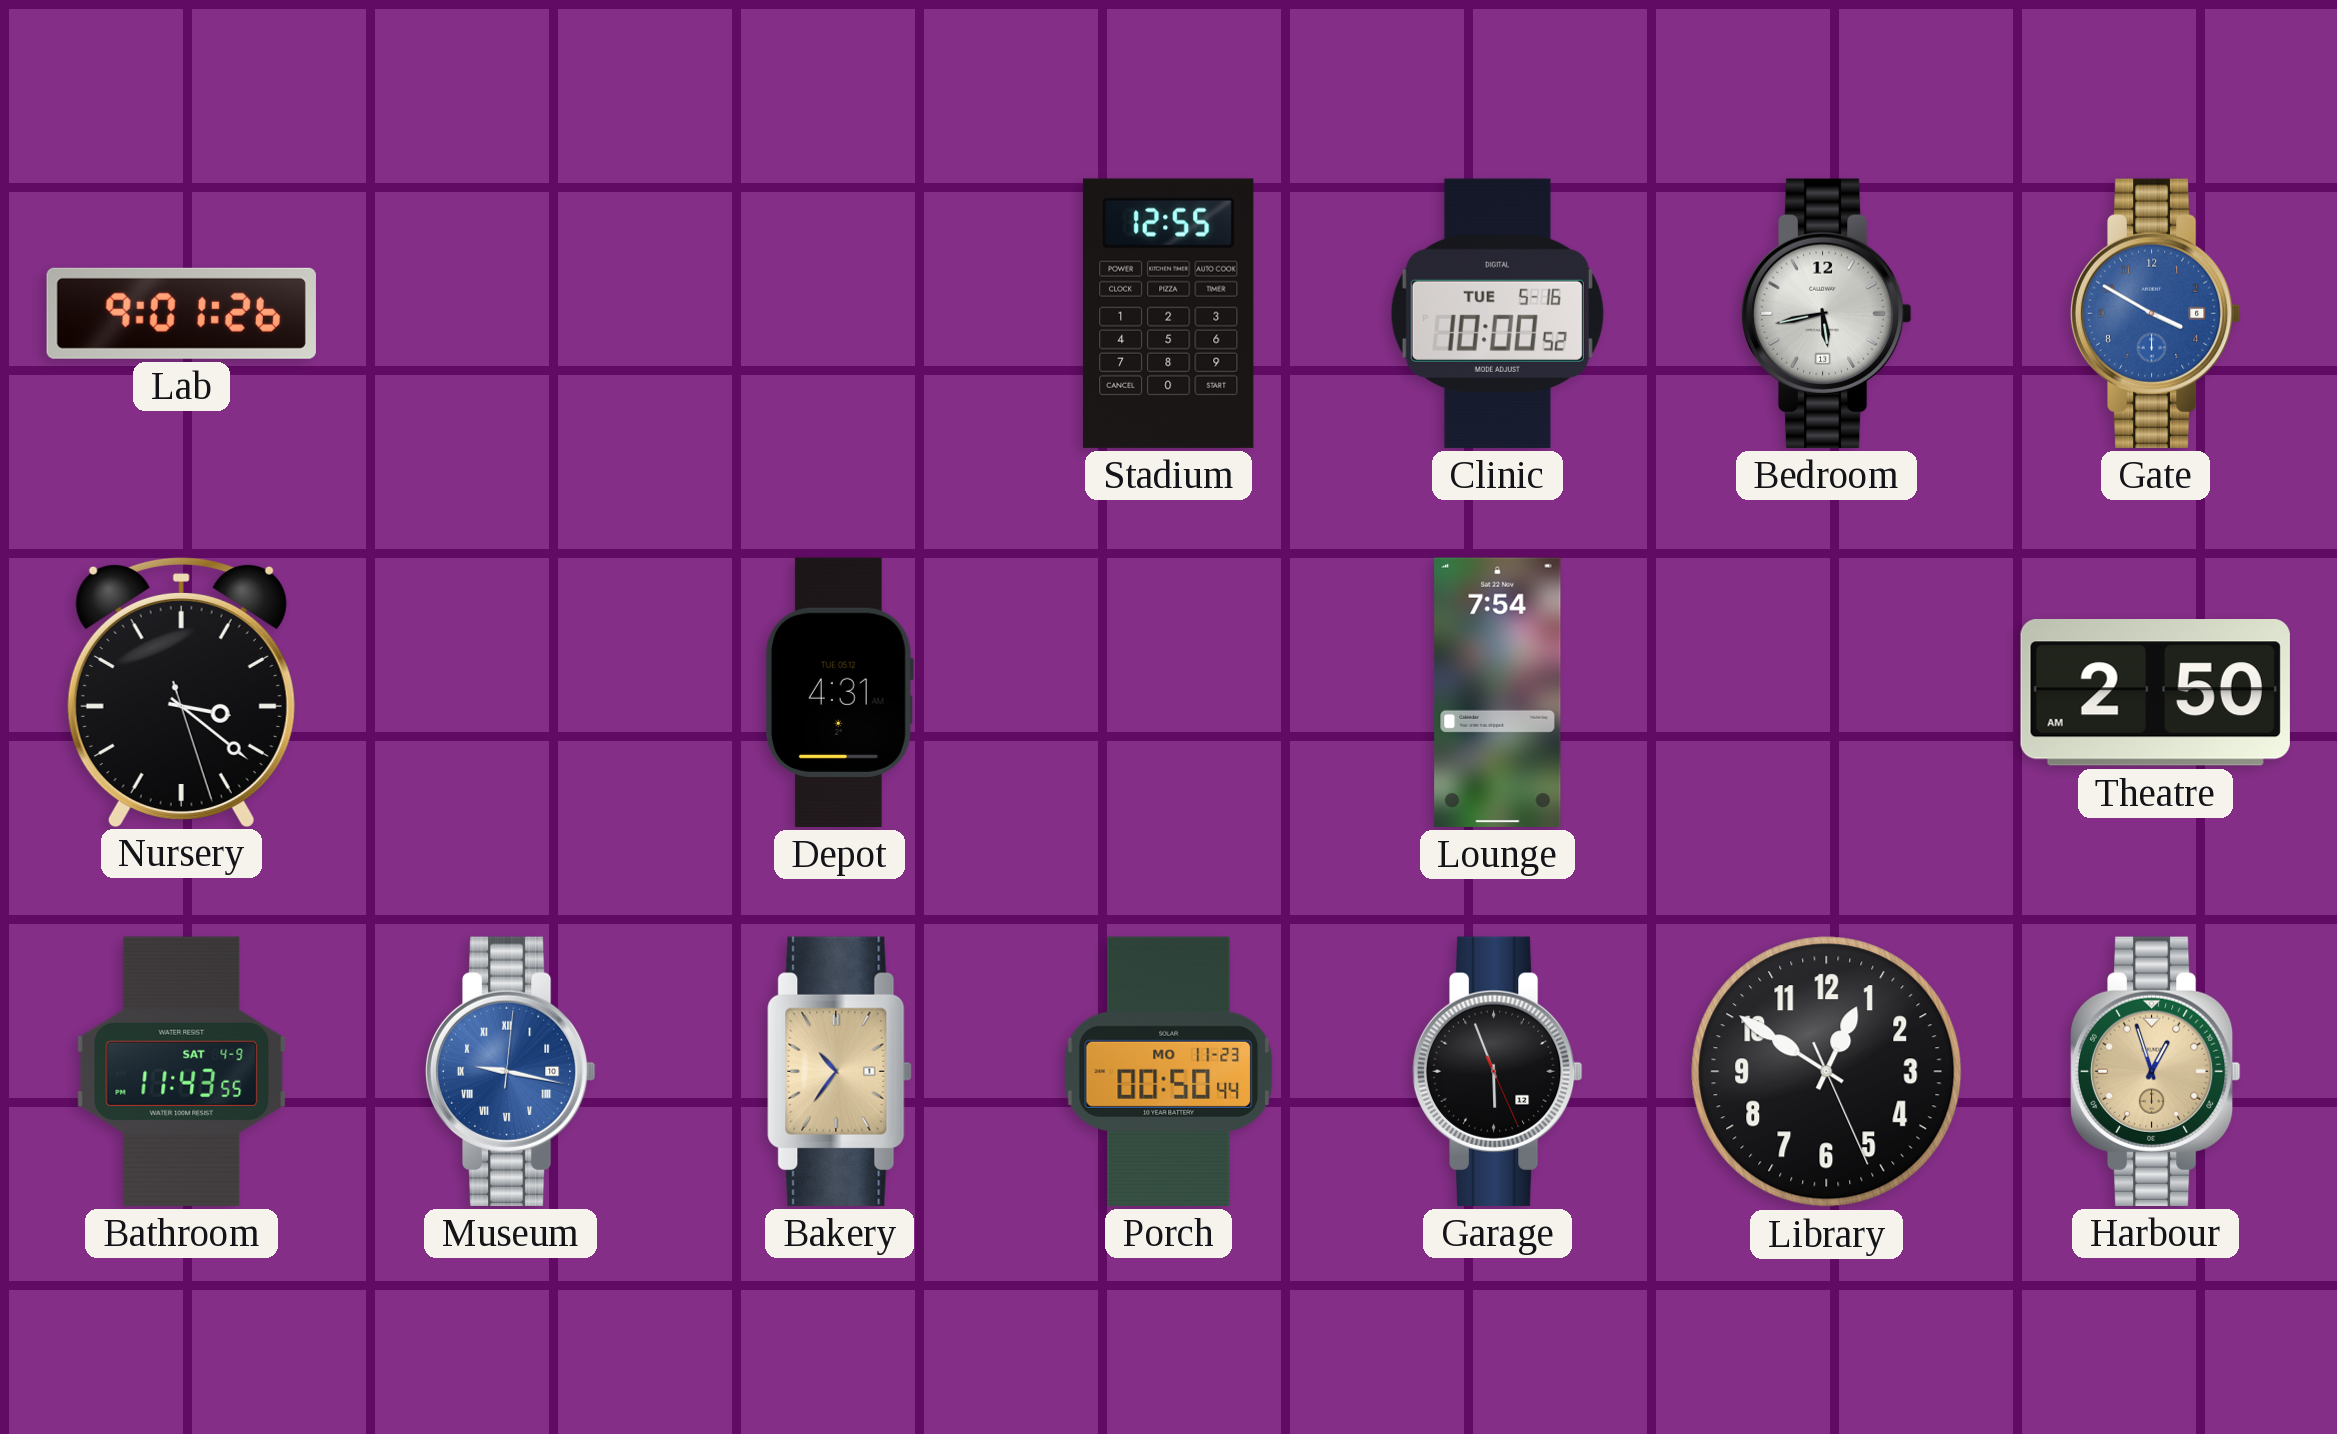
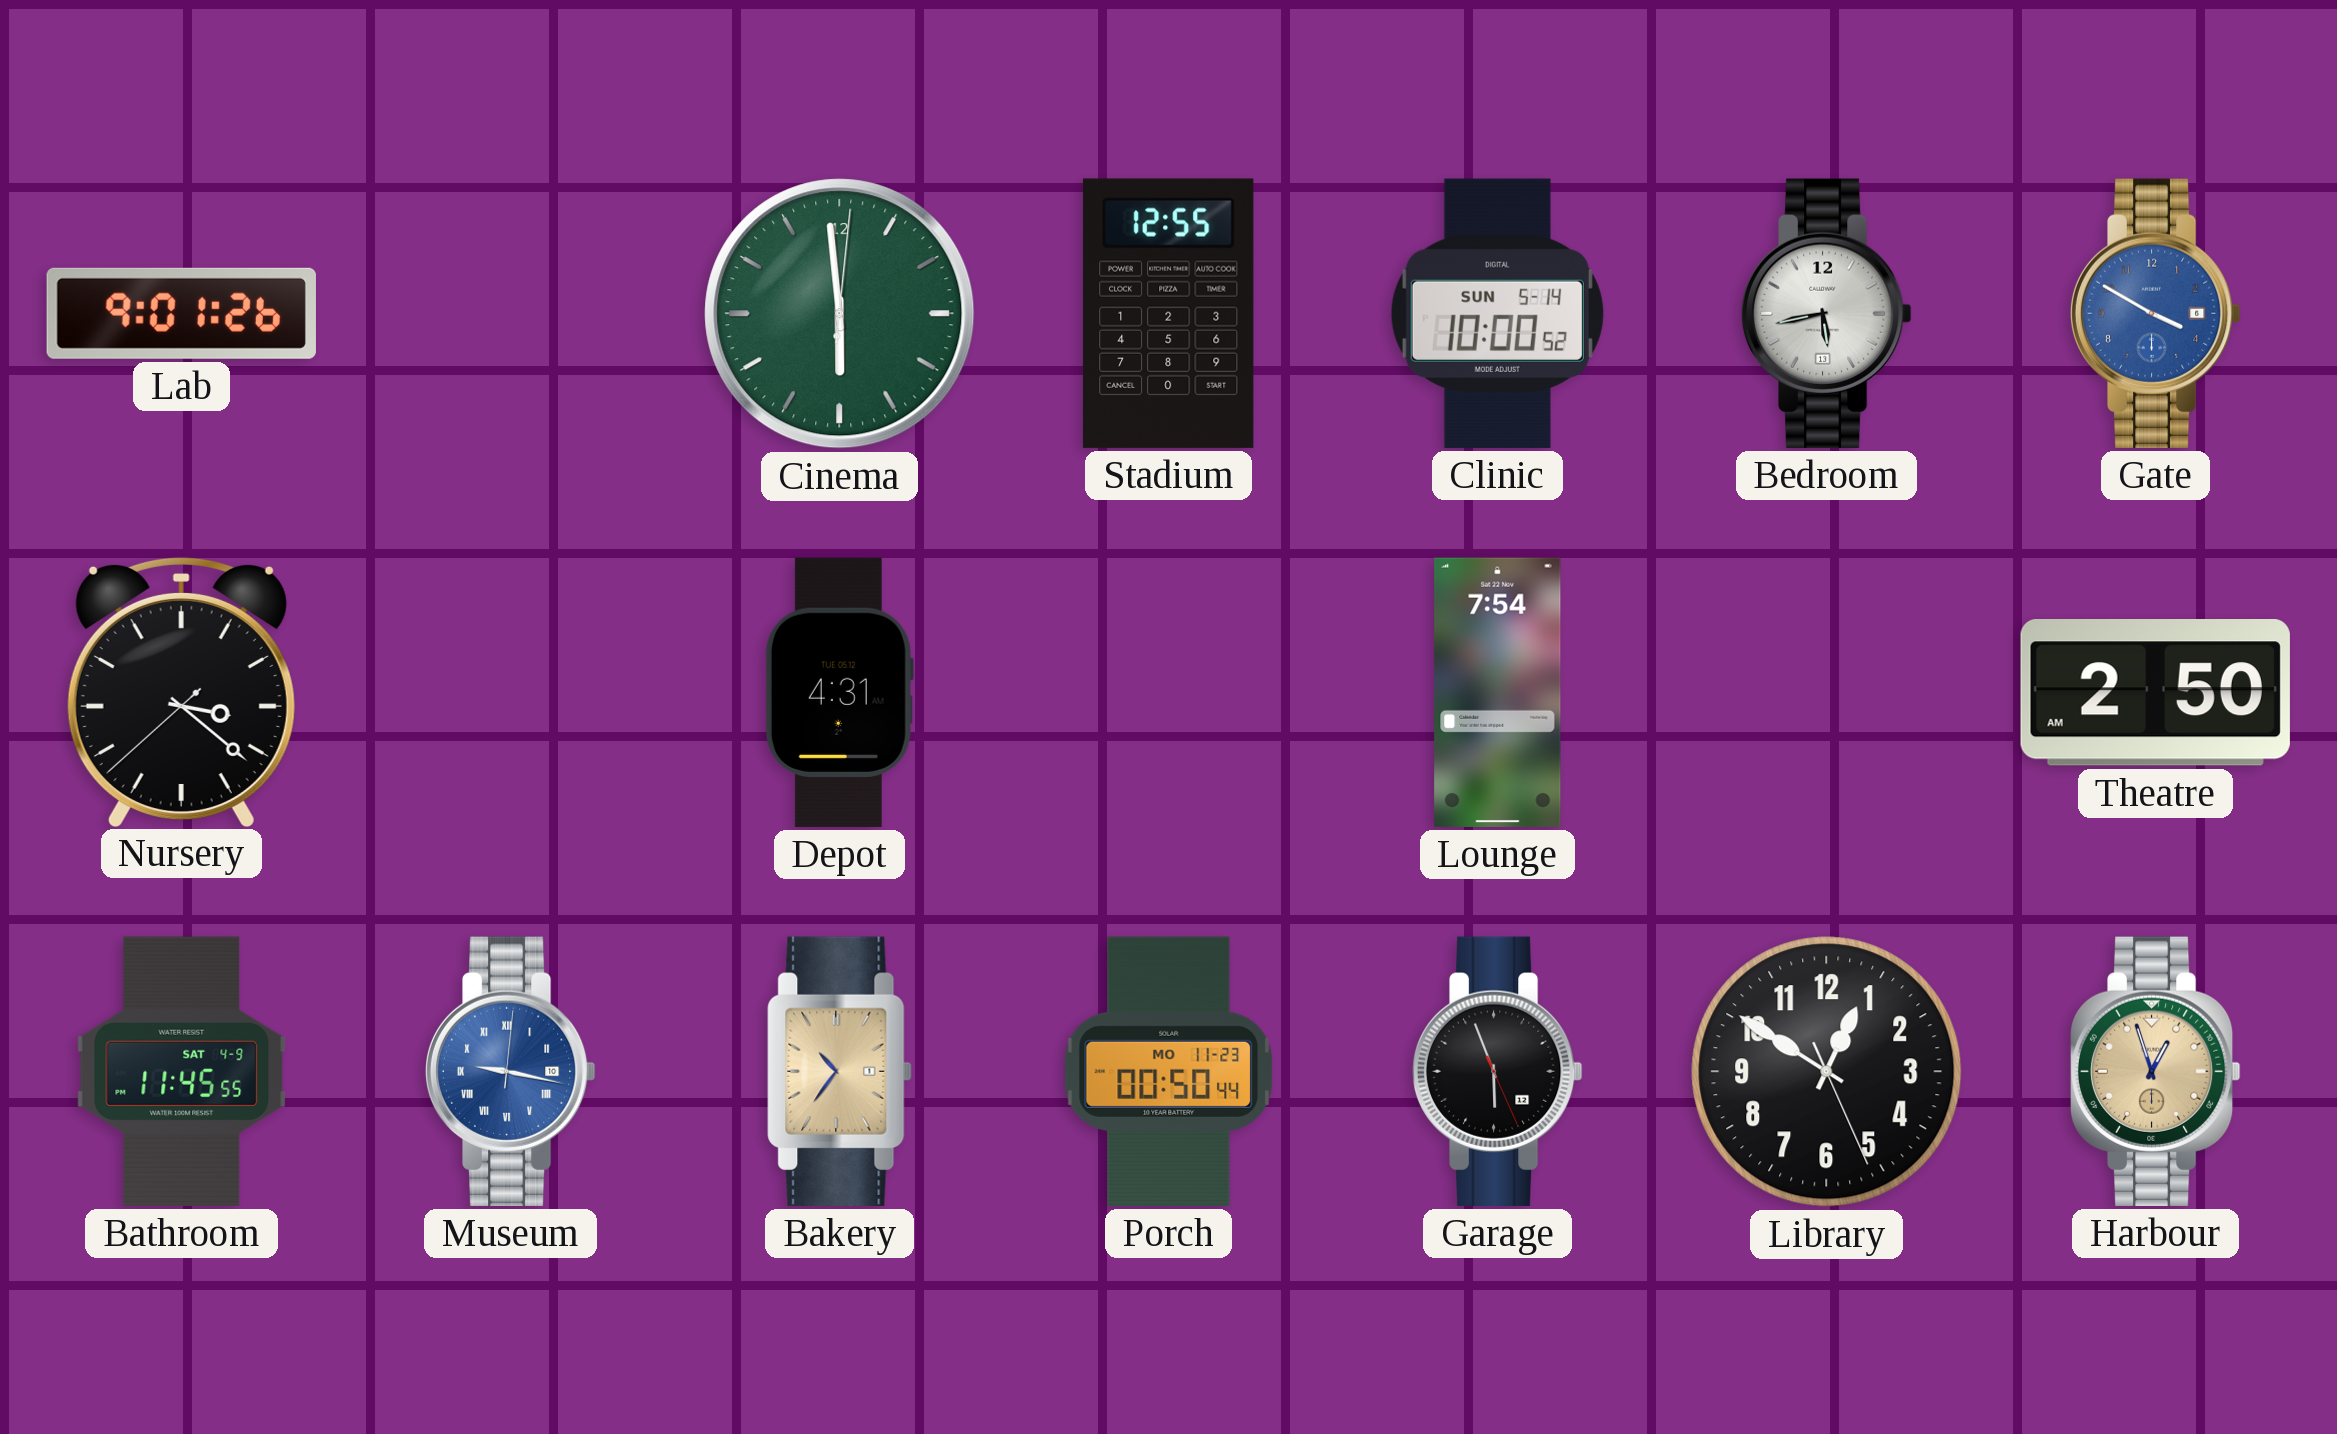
Cinema: none -> 5:59 (840, 314)
Clinic date: TUE 5-16 -> SUN 5-14 (1497, 313)
Nursery: 3:21:27 -> 3:21:38 (181, 691)
Bathroom: 11:43 -> 11:45 (182, 1071)
